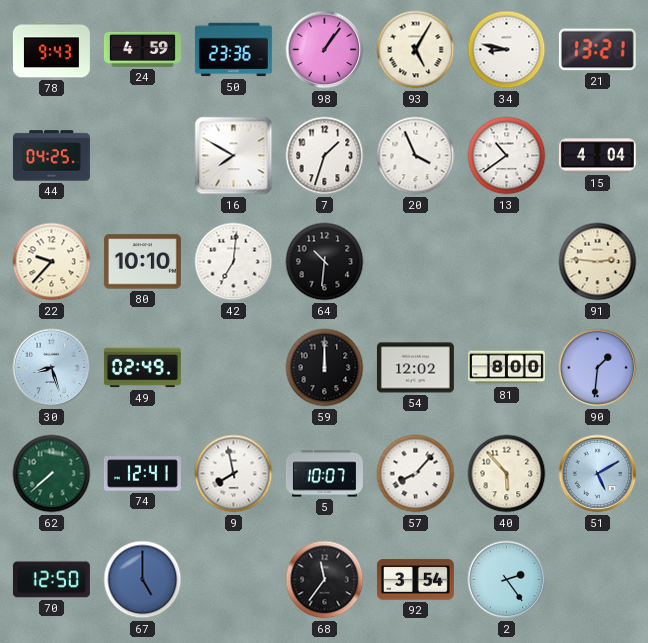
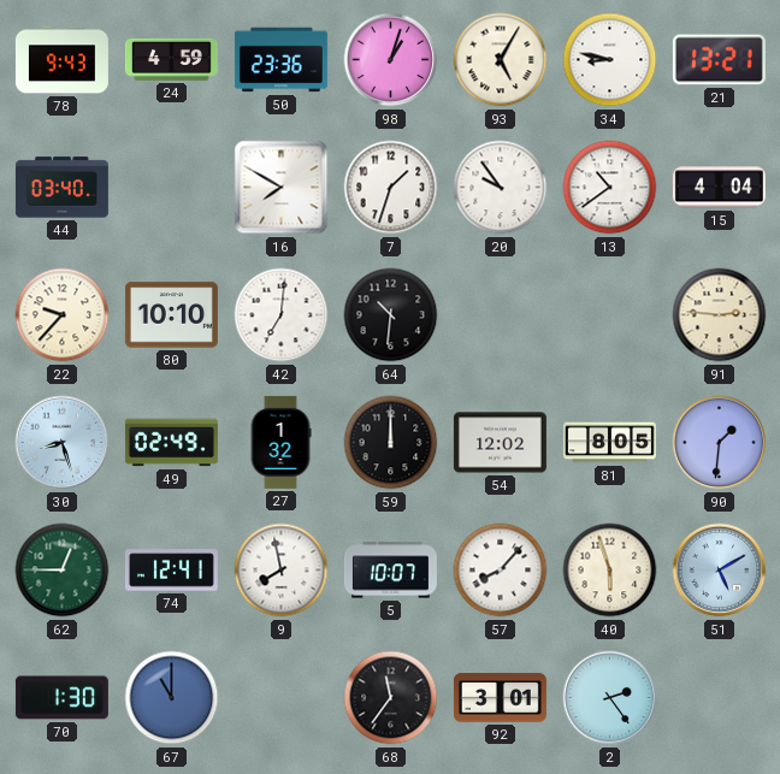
98: 1:06 -> 1:03 (391, 60)
44: 04:25 -> 03:40 (61, 188)
20: 3:56 -> 9:54 (501, 188)
27: none -> 1:32 (280, 442)
81: 8:00 -> 8:05 (609, 443)
62: 7:38 -> 12:45 (63, 571)
40: 5:53 -> 5:57 (610, 571)
70: 12:50 -> 1:30 (61, 698)
67: 5:00 -> 11:00 (172, 698)
92: 3:54 -> 3:01 (500, 698)
